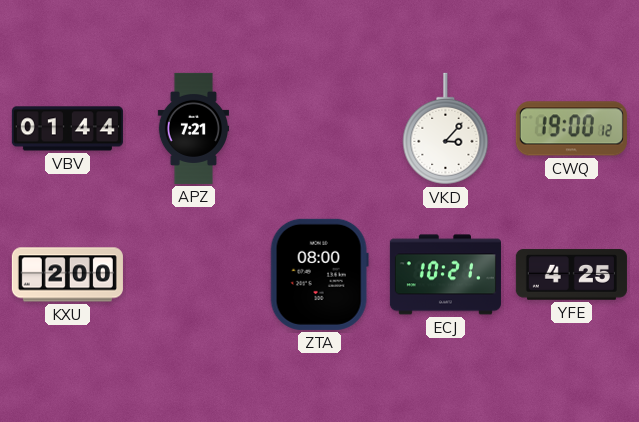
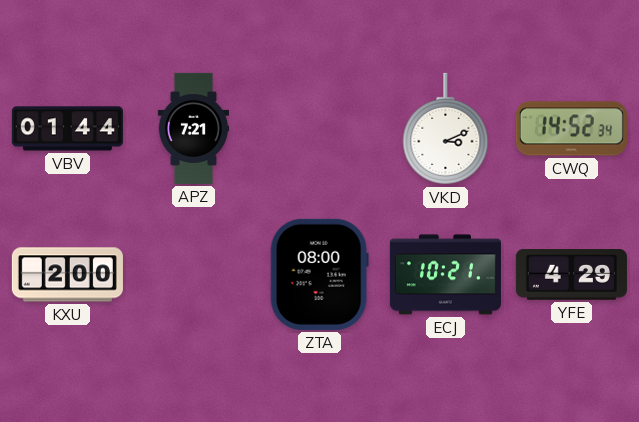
VKD: 3:07 -> 3:11 (446, 129)
CWQ: 19:00 -> 14:52 (571, 129)
YFE: 4:25 -> 4:29 (571, 275)
